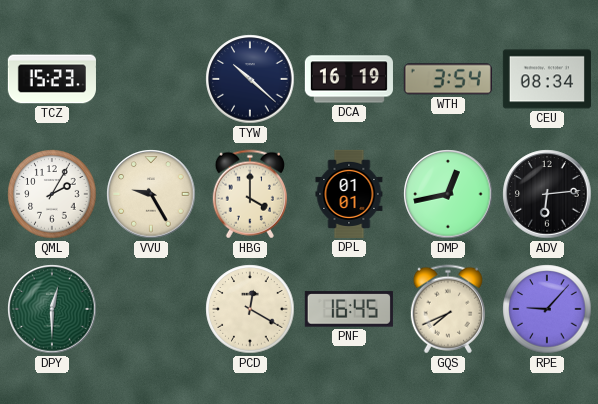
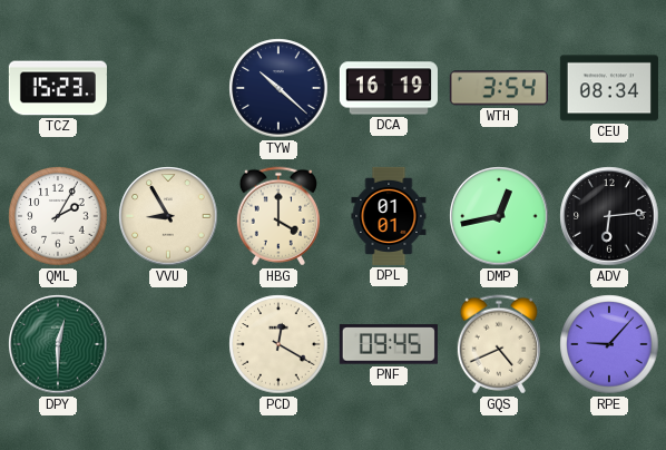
VVU: 9:25 -> 8:55 (168, 216)
PNF: 16:45 -> 09:45 (389, 344)
GQS: 7:41 -> 4:41 (499, 344)
